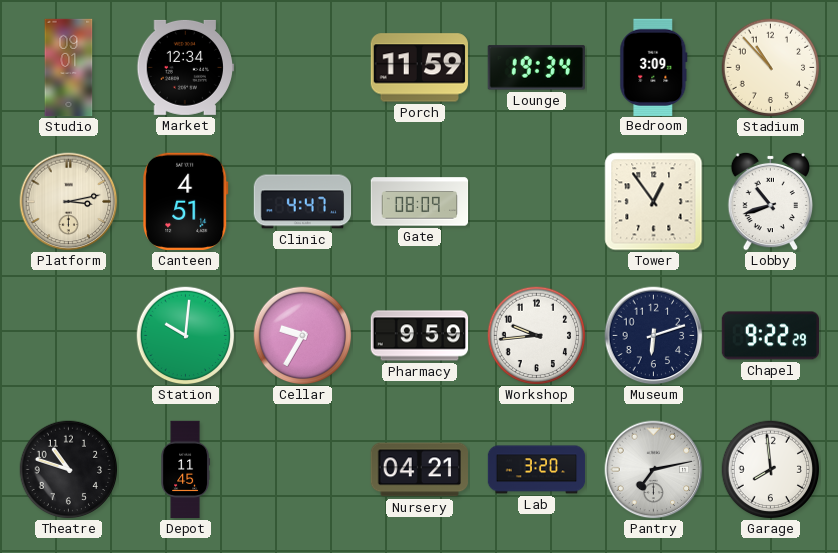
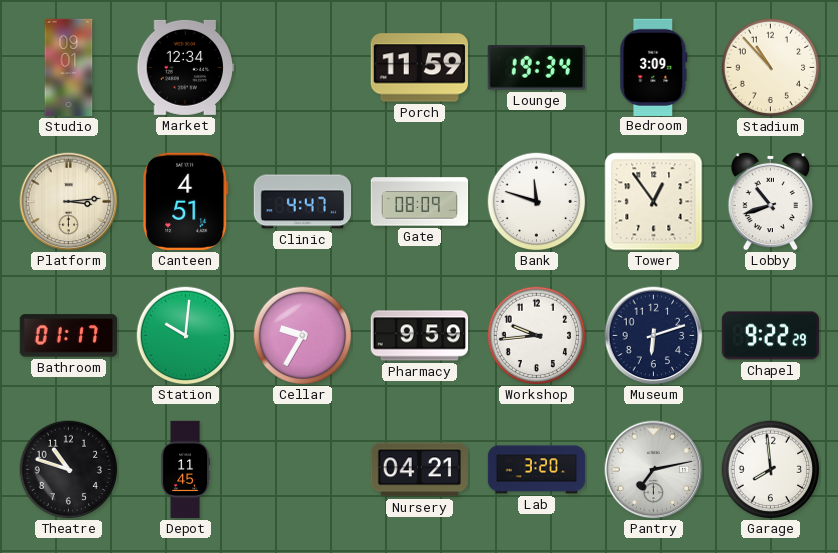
Platform: 3:13 -> 3:14 (69, 202)
Bank: none -> 11:48 (537, 202)
Bathroom: none -> 01:17 (68, 336)
